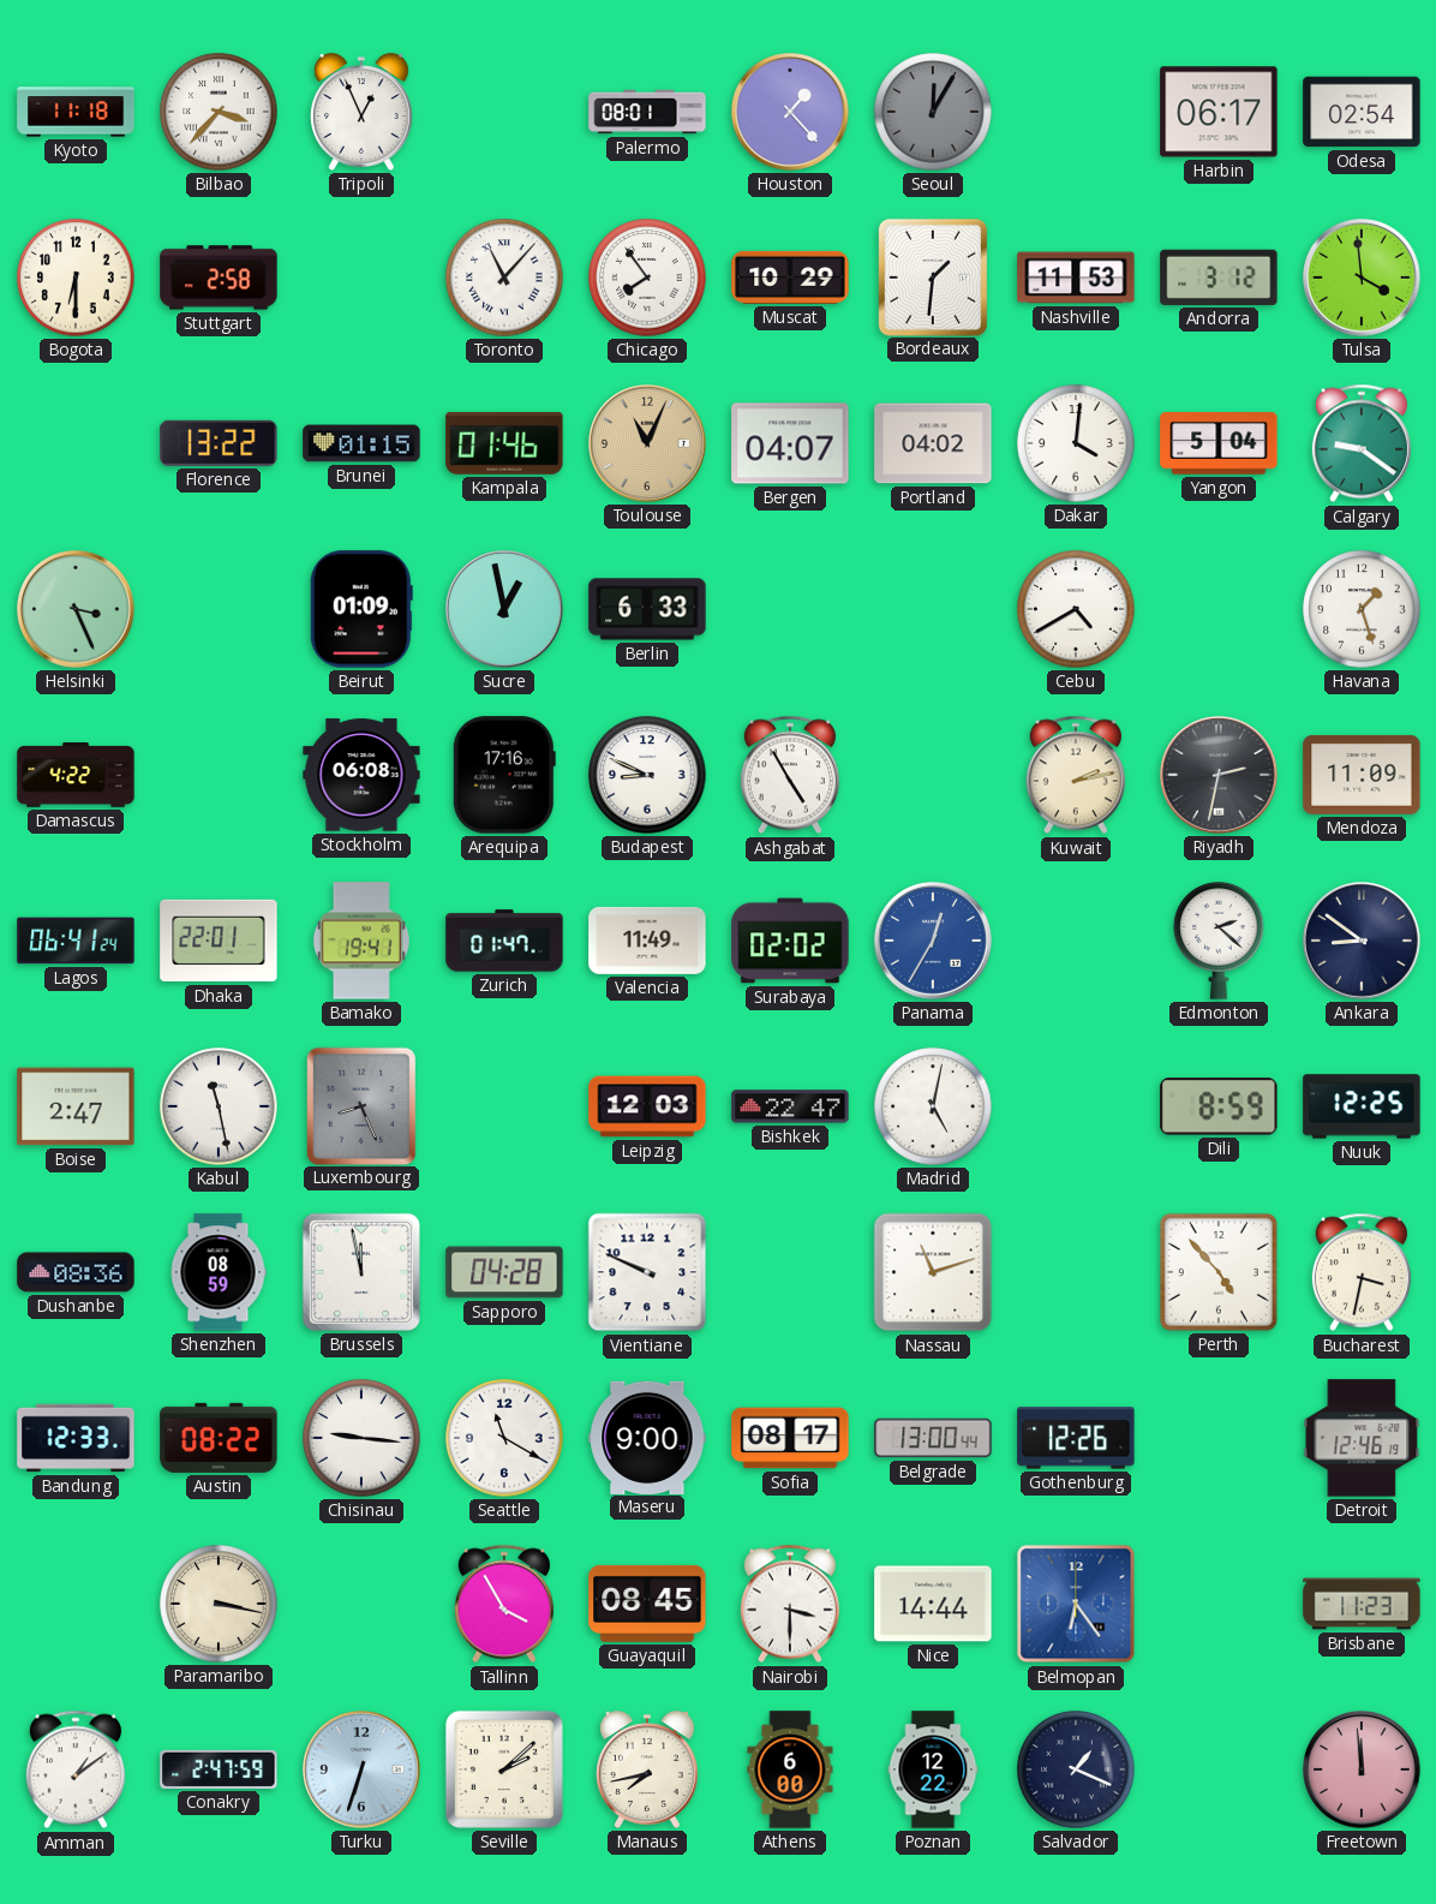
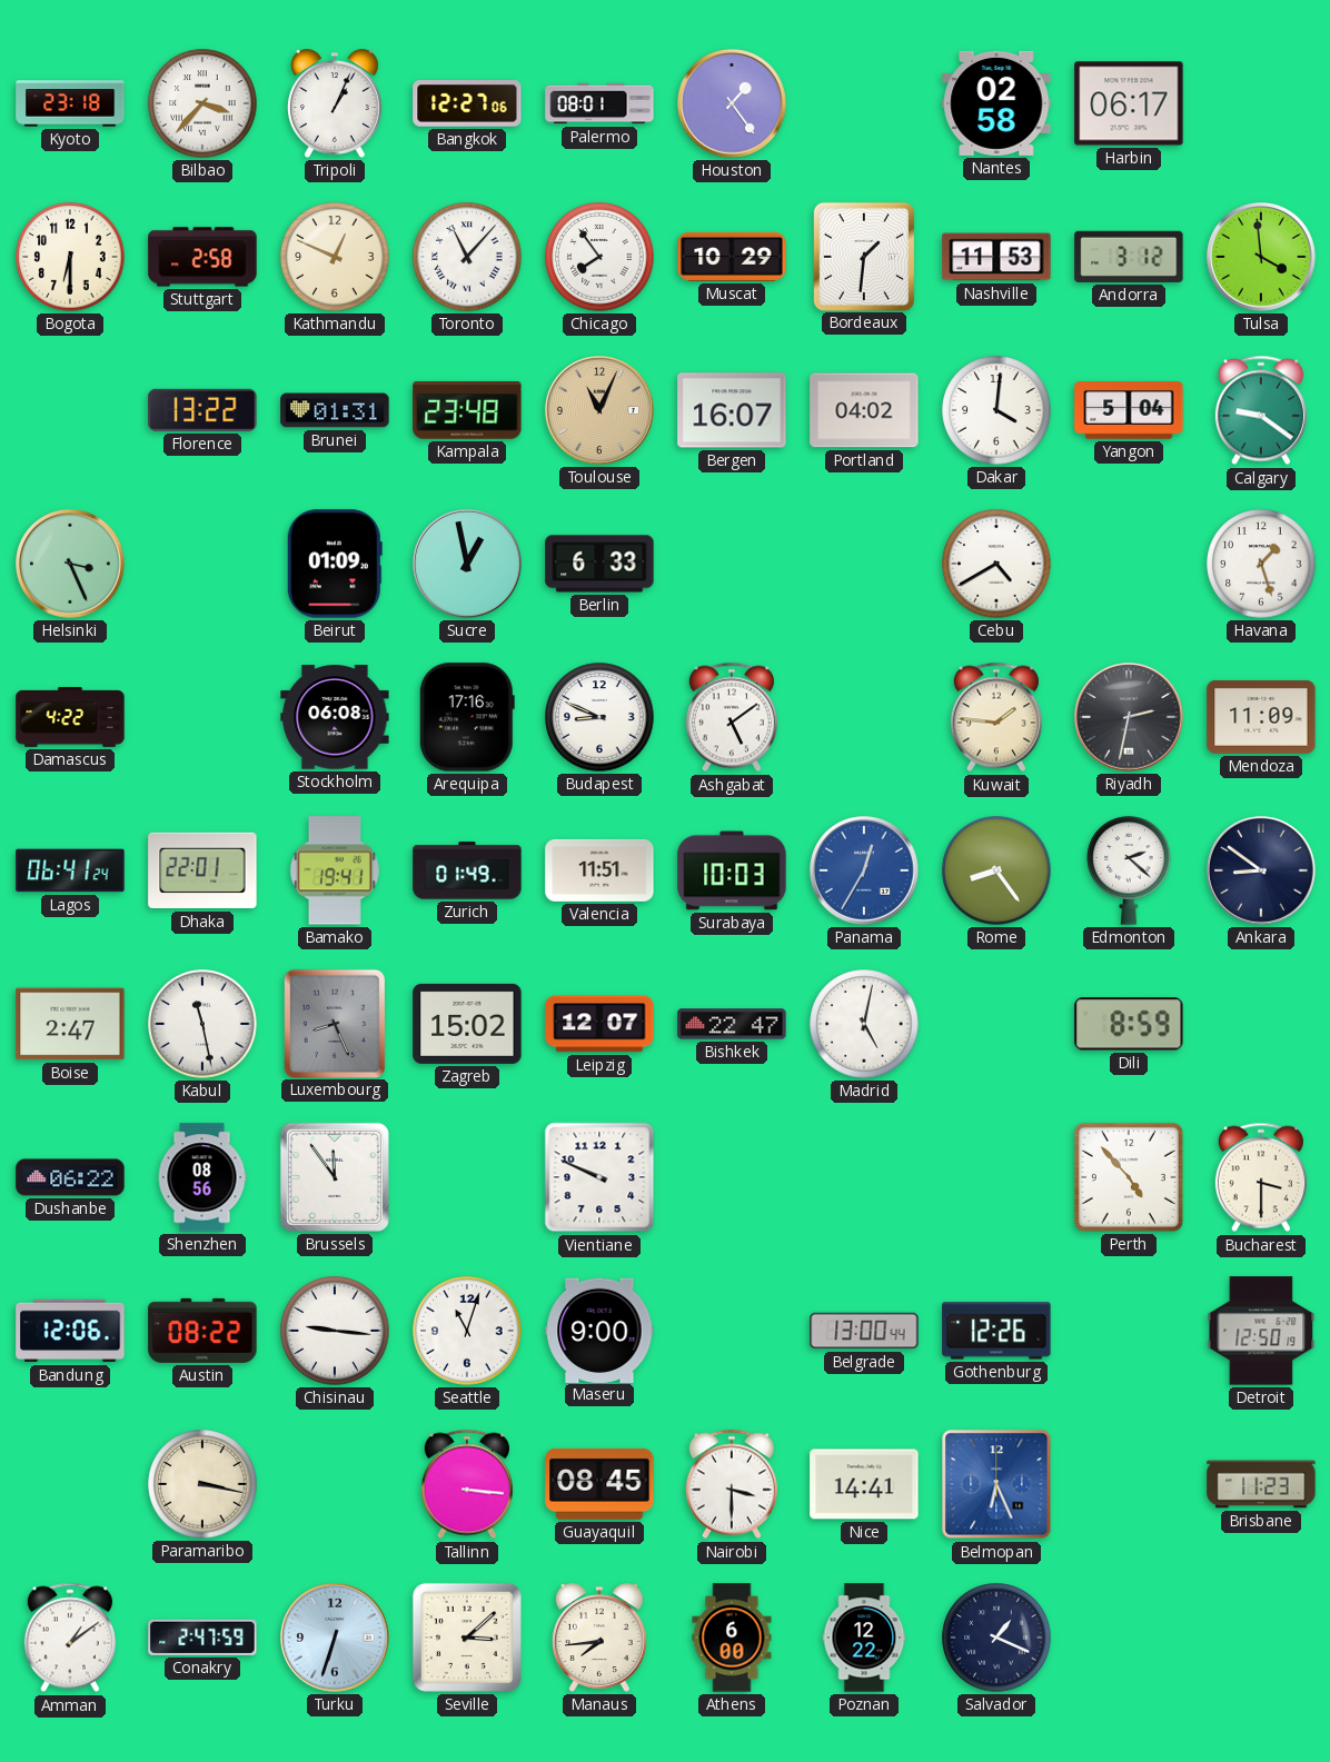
Kyoto: 11:18 -> 23:18 (70, 103)
Tripoli: 12:56 -> 1:04 (336, 103)
Bangkok: none -> 12:27 (467, 103)
Houston: 1:23 -> 1:24 (732, 103)
Seoul: 12:05 -> none (933, 112)
Nantes: none -> 02:58 (996, 103)
Odesa: 02:54 -> none (1362, 112)
Kathmandu: none -> 12:49 (335, 257)
Brunei: 01:15 -> 01:31 (335, 410)
Kampala: 01:46 -> 23:48 (467, 410)
Bergen: 04:07 -> 16:07 (732, 410)
Ashgabat: 4:55 -> 5:09 (732, 717)
Kuwait: 2:13 -> 1:46 (996, 717)
Zurich: 01:47 -> 01:49 (467, 870)
Valencia: 11:49 -> 11:51 (599, 870)
Surabaya: 02:02 -> 10:03 (732, 870)
Rome: none -> 8:24 (996, 870)
Zagreb: none -> 15:02 (467, 1024)
Leipzig: 12:03 -> 12:07 (599, 1024)
Nuuk: 12:25 -> none (1362, 1106)
Dushanbe: 08:36 -> 06:22 (70, 1177)
Shenzhen: 08:59 -> 08:56 (202, 1177)
Brussels: 11:58 -> 11:54 (335, 1177)
Sapporo: 04:28 -> none (504, 1272)
Nassau: 11:12 -> none (933, 1272)
Bucharest: 3:32 -> 3:30 (1261, 1177)
Bandung: 12:33 -> 12:06 (70, 1331)
Seattle: 11:20 -> 11:03 (467, 1331)
Sofia: 08:17 -> none (790, 1438)
Detroit: 12:46 -> 12:50 (1261, 1331)
Tallinn: 3:55 -> 3:16 (467, 1484)
Nice: 14:44 -> 14:41 (864, 1484)
Belmopan: 6:24 -> 6:26 (996, 1484)
Seville: 2:08 -> 3:08 (467, 1637)
Manaus: 7:43 -> 7:44 (601, 1637)
Freetown: 11:59 -> none (1362, 1769)
